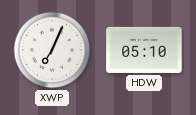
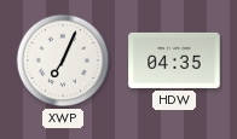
HDW: 05:10 -> 04:35 (174, 60)
